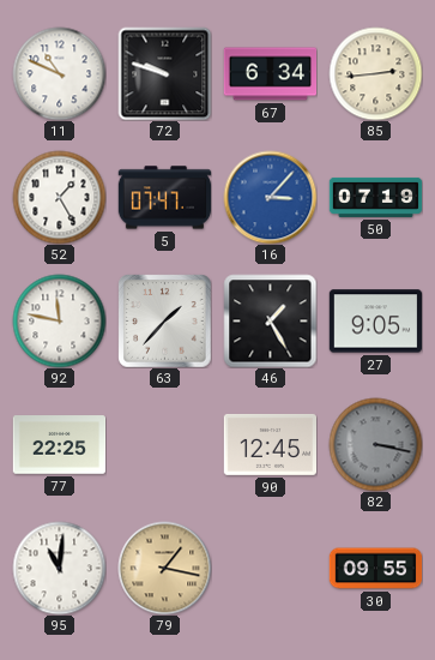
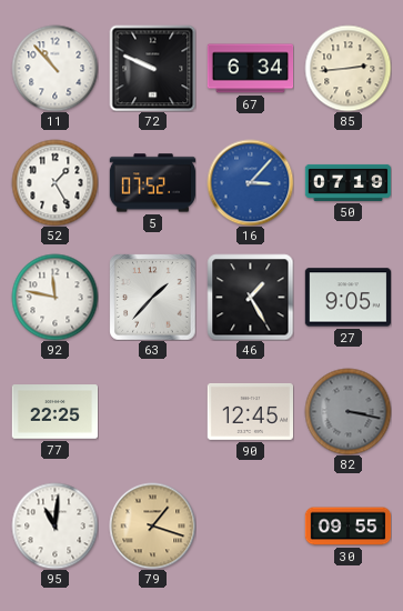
11: 10:49 -> 10:53 (54, 68)
72: 9:48 -> 9:49 (152, 68)
5: 07:47 -> 07:52 (152, 183)
79: 1:17 -> 1:18 (152, 525)
